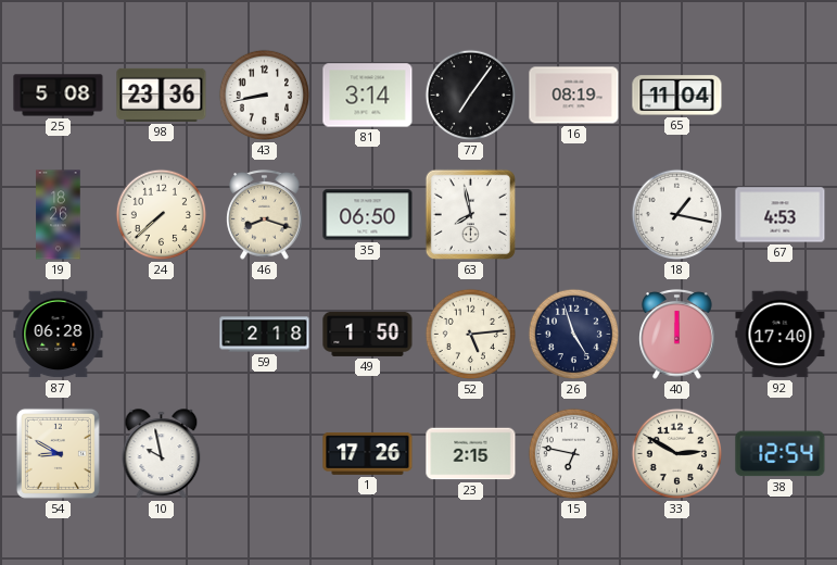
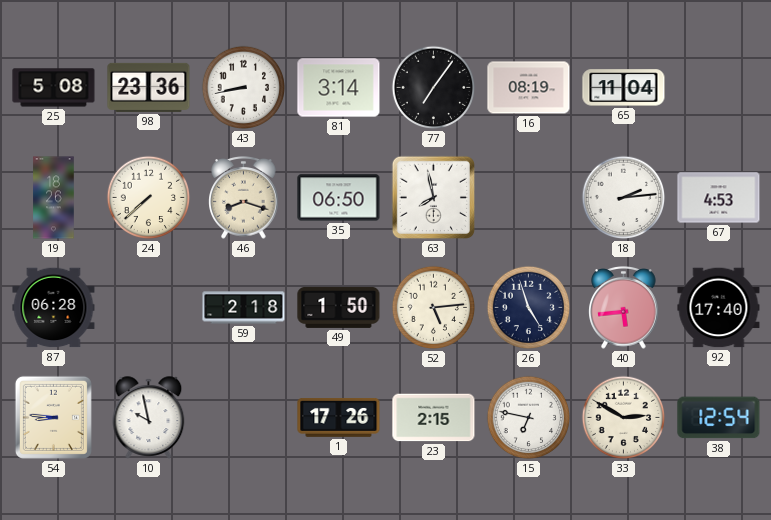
18: 1:17 -> 2:14 (624, 198)
40: 12:00 -> 5:44 (624, 308)
54: 8:50 -> 8:46 (53, 417)
